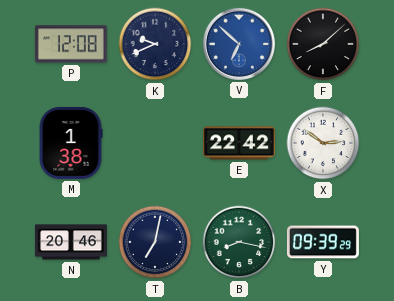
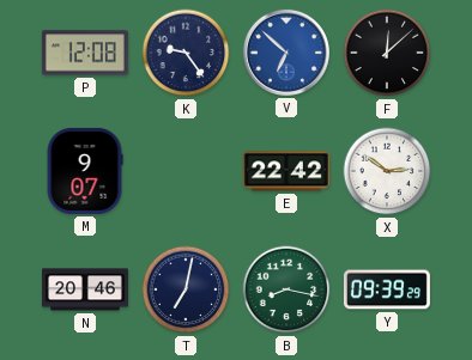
K: 9:41 -> 9:24 (186, 53)
F: 8:08 -> 12:08 (387, 53)
M: 1:38 -> 9:07 (85, 171)
